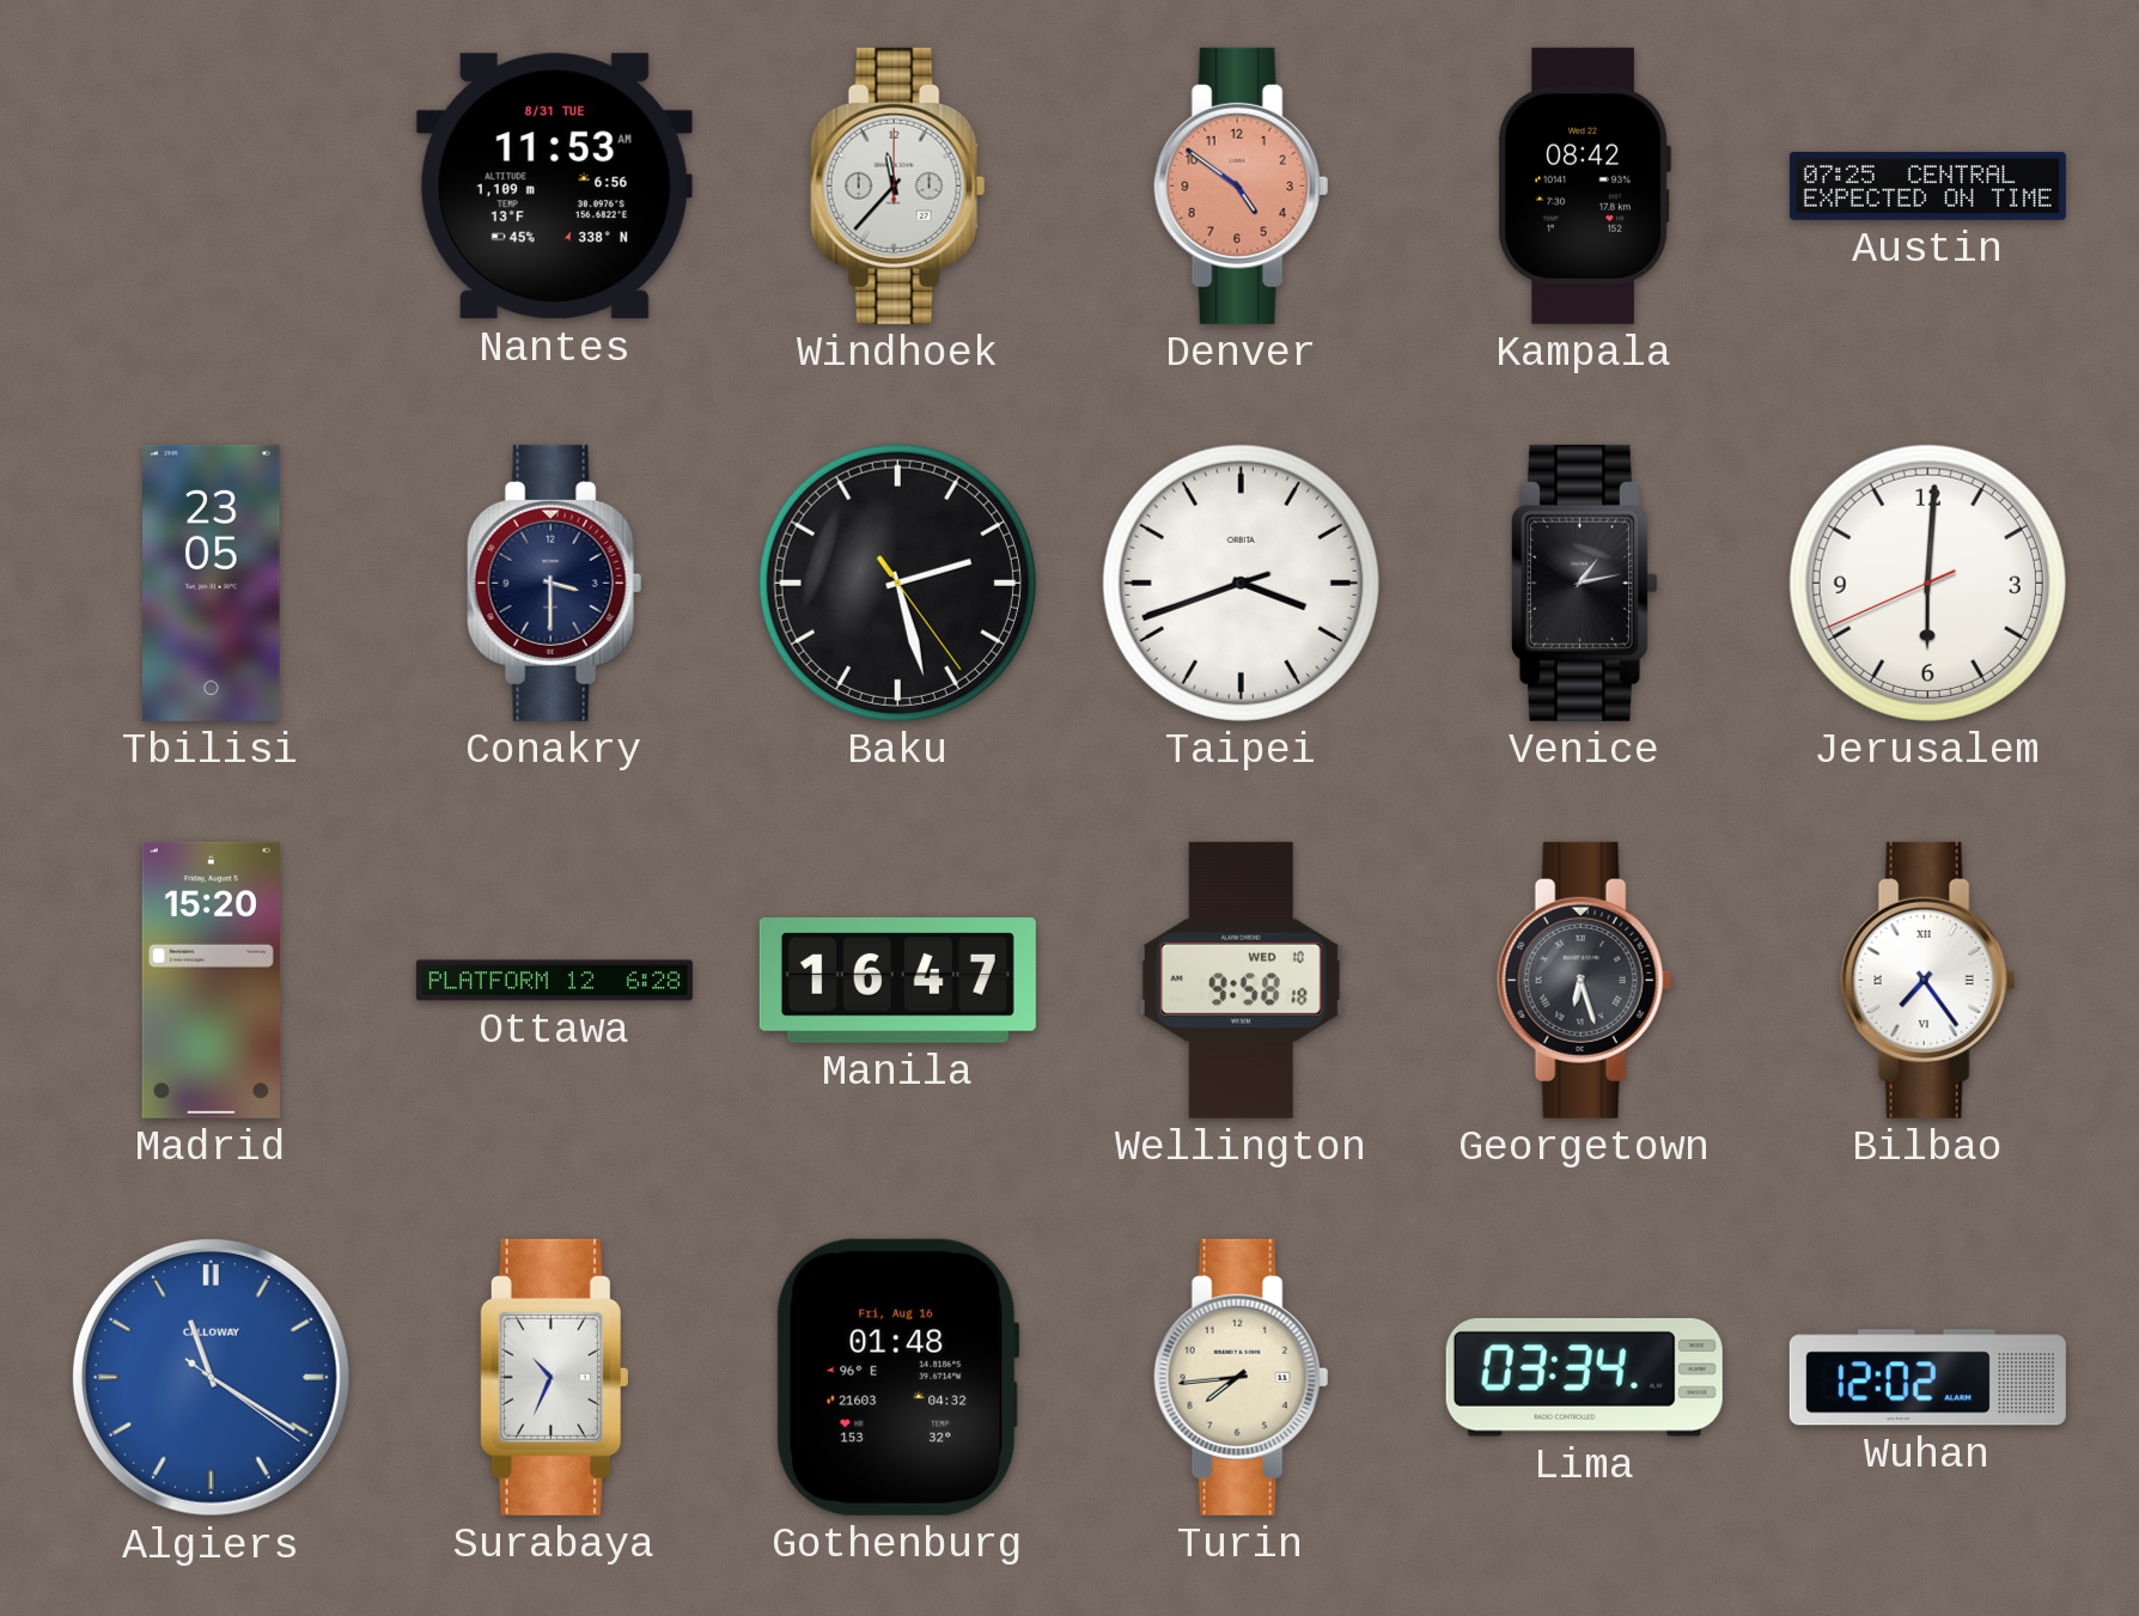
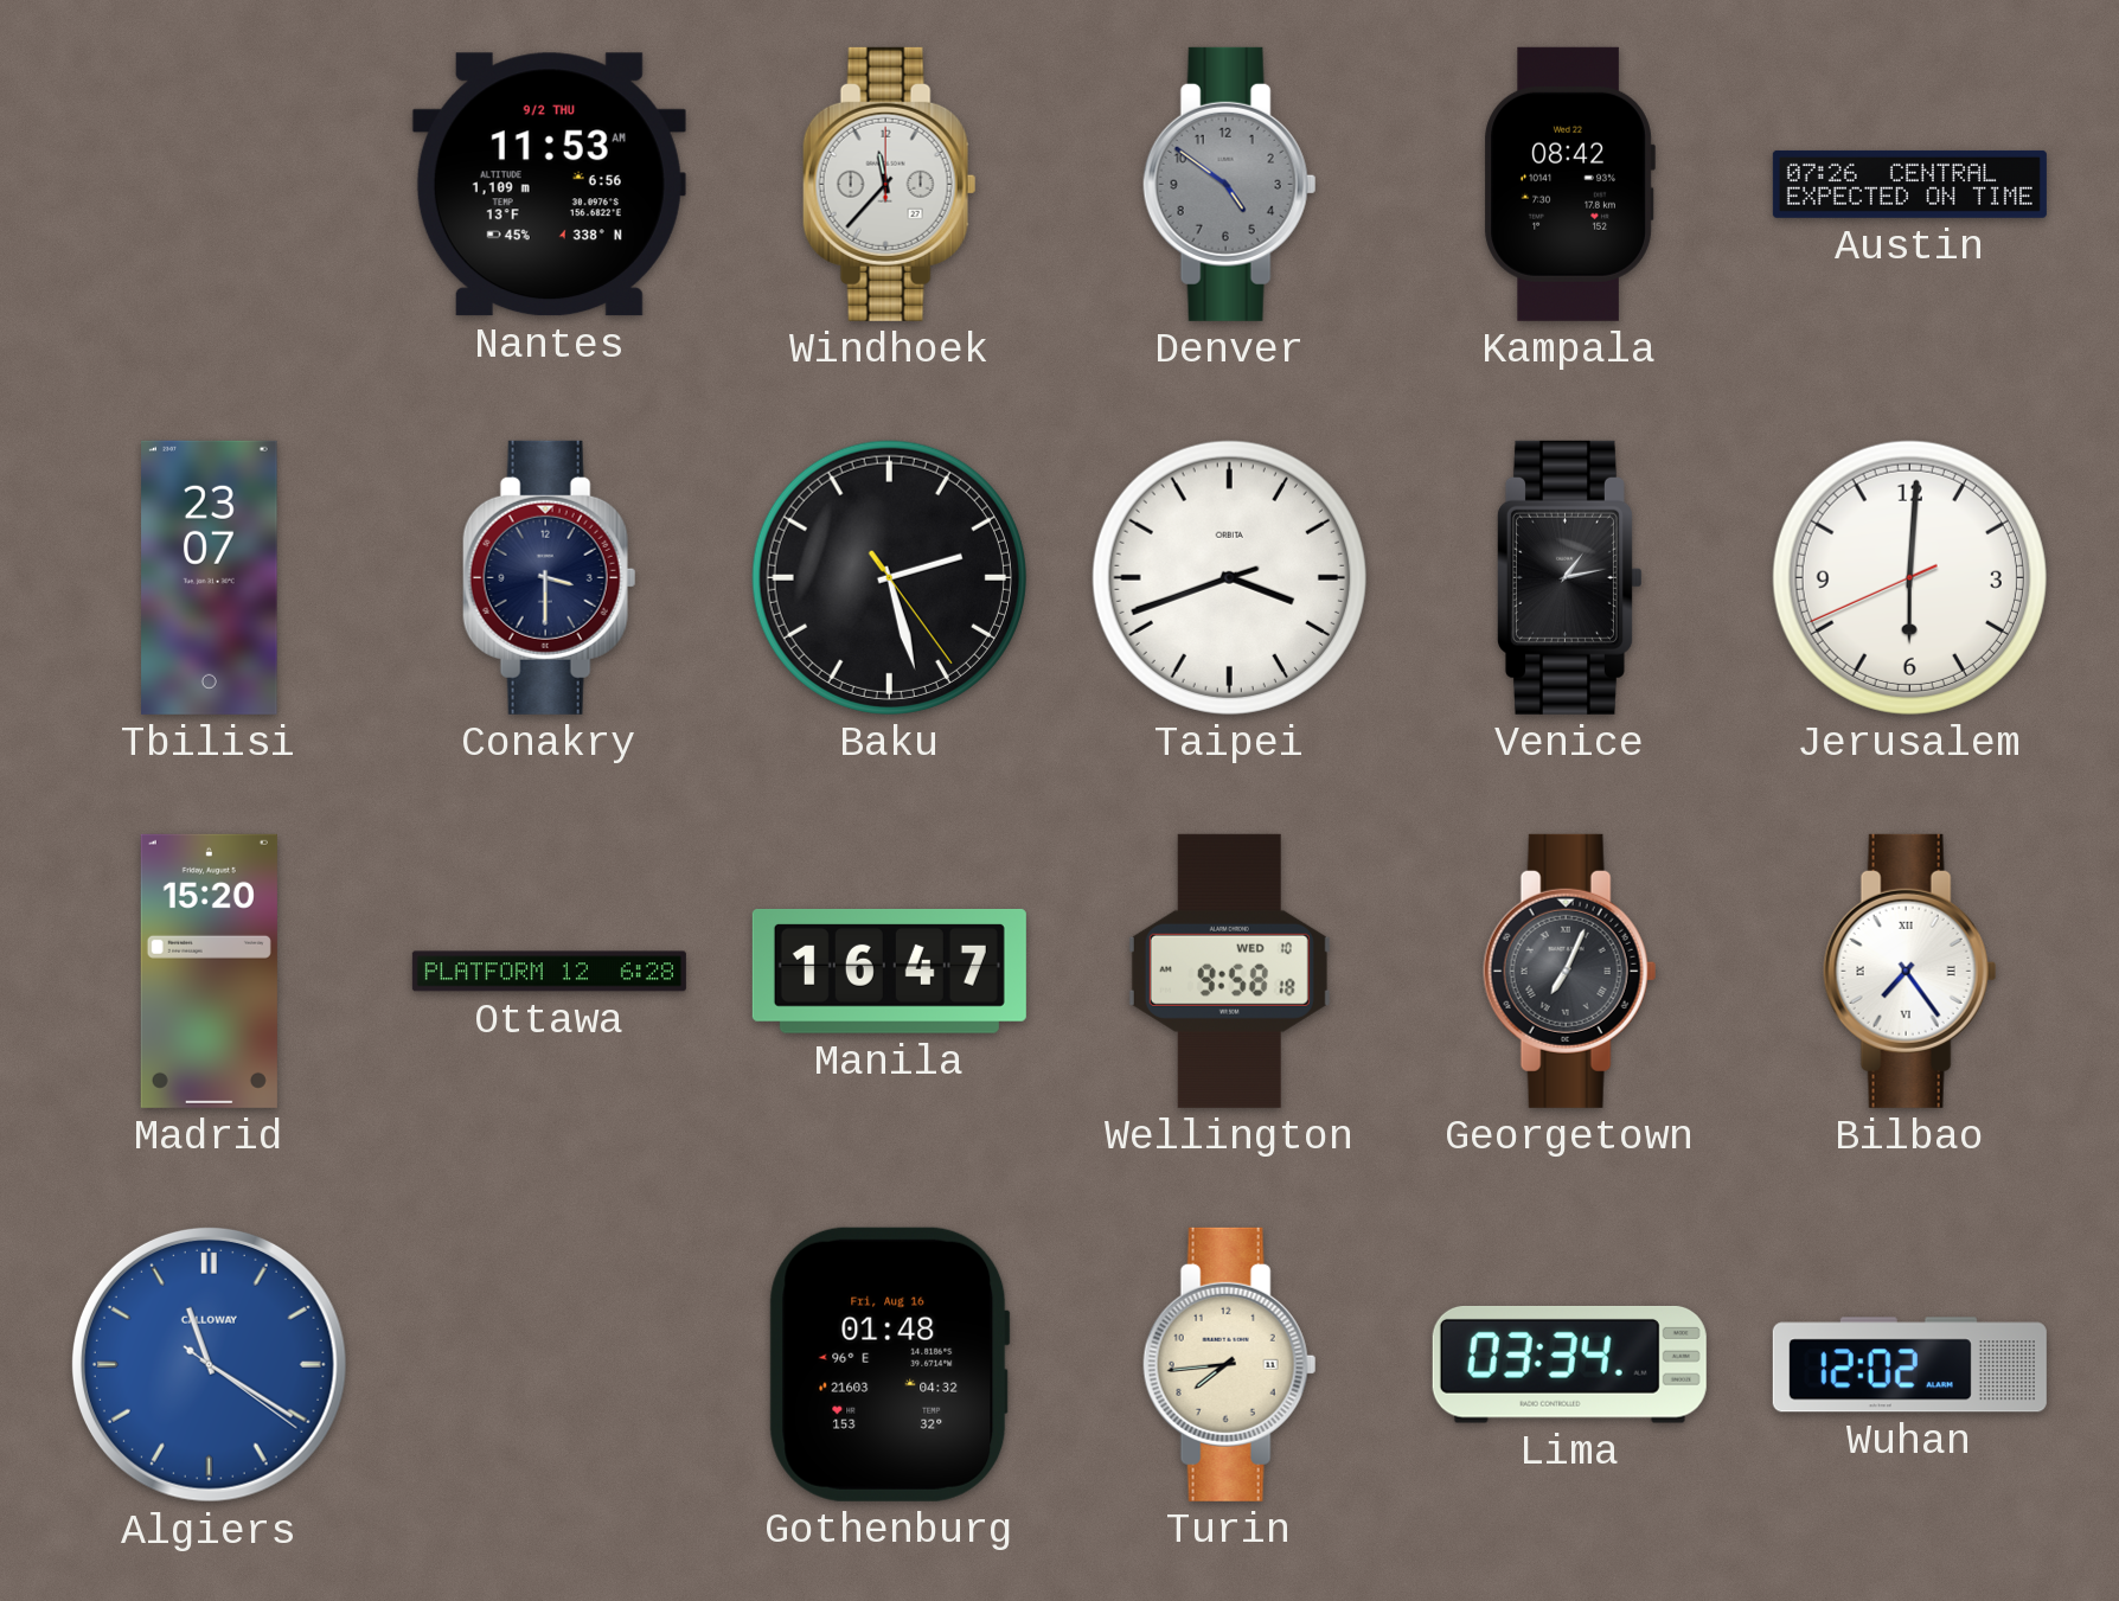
Nantes date: 8/31 TUE -> 9/2 THU (549, 185)
Denver dial: salmon -> grey (1230, 184)
Austin: 07:25 -> 07:26 (1909, 184)
Tbilisi: 23:05 -> 23:07 (210, 577)
Georgetown: 6:27 -> 7:04 (1570, 971)
Surabaya: 10:34 -> none (554, 1377)
